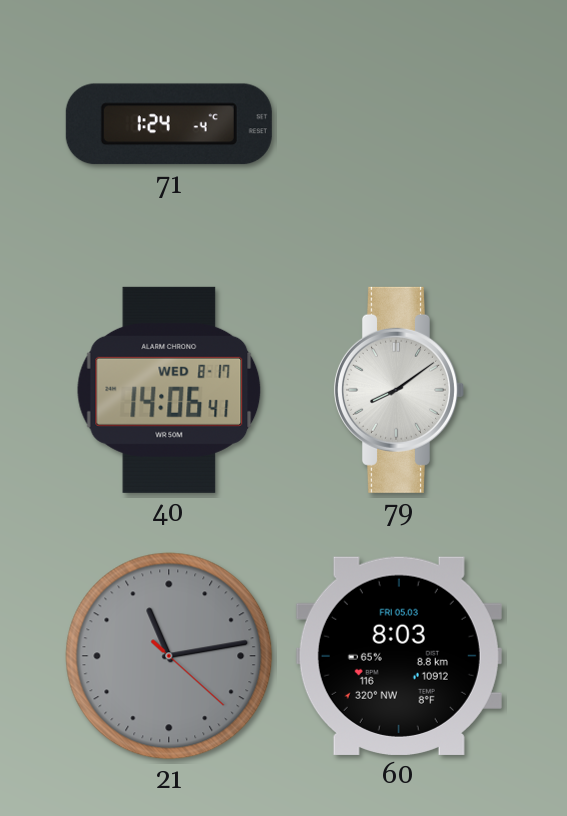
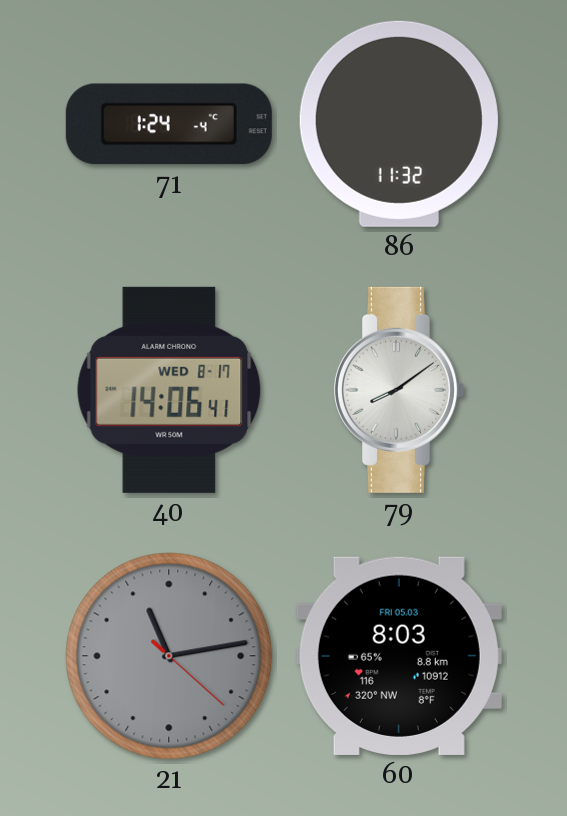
86: none -> 11:32 (399, 124)
